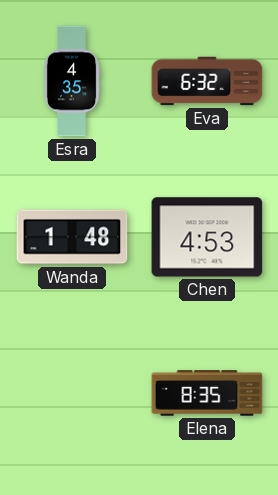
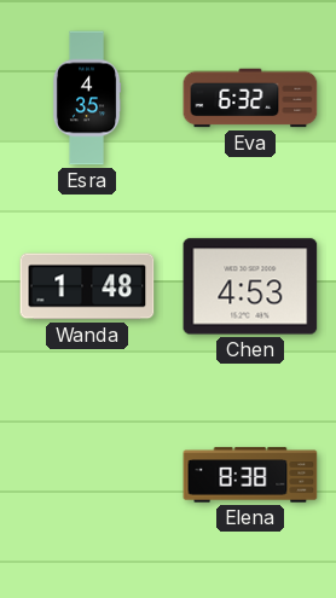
Elena: 8:35 -> 8:38 (250, 475)
